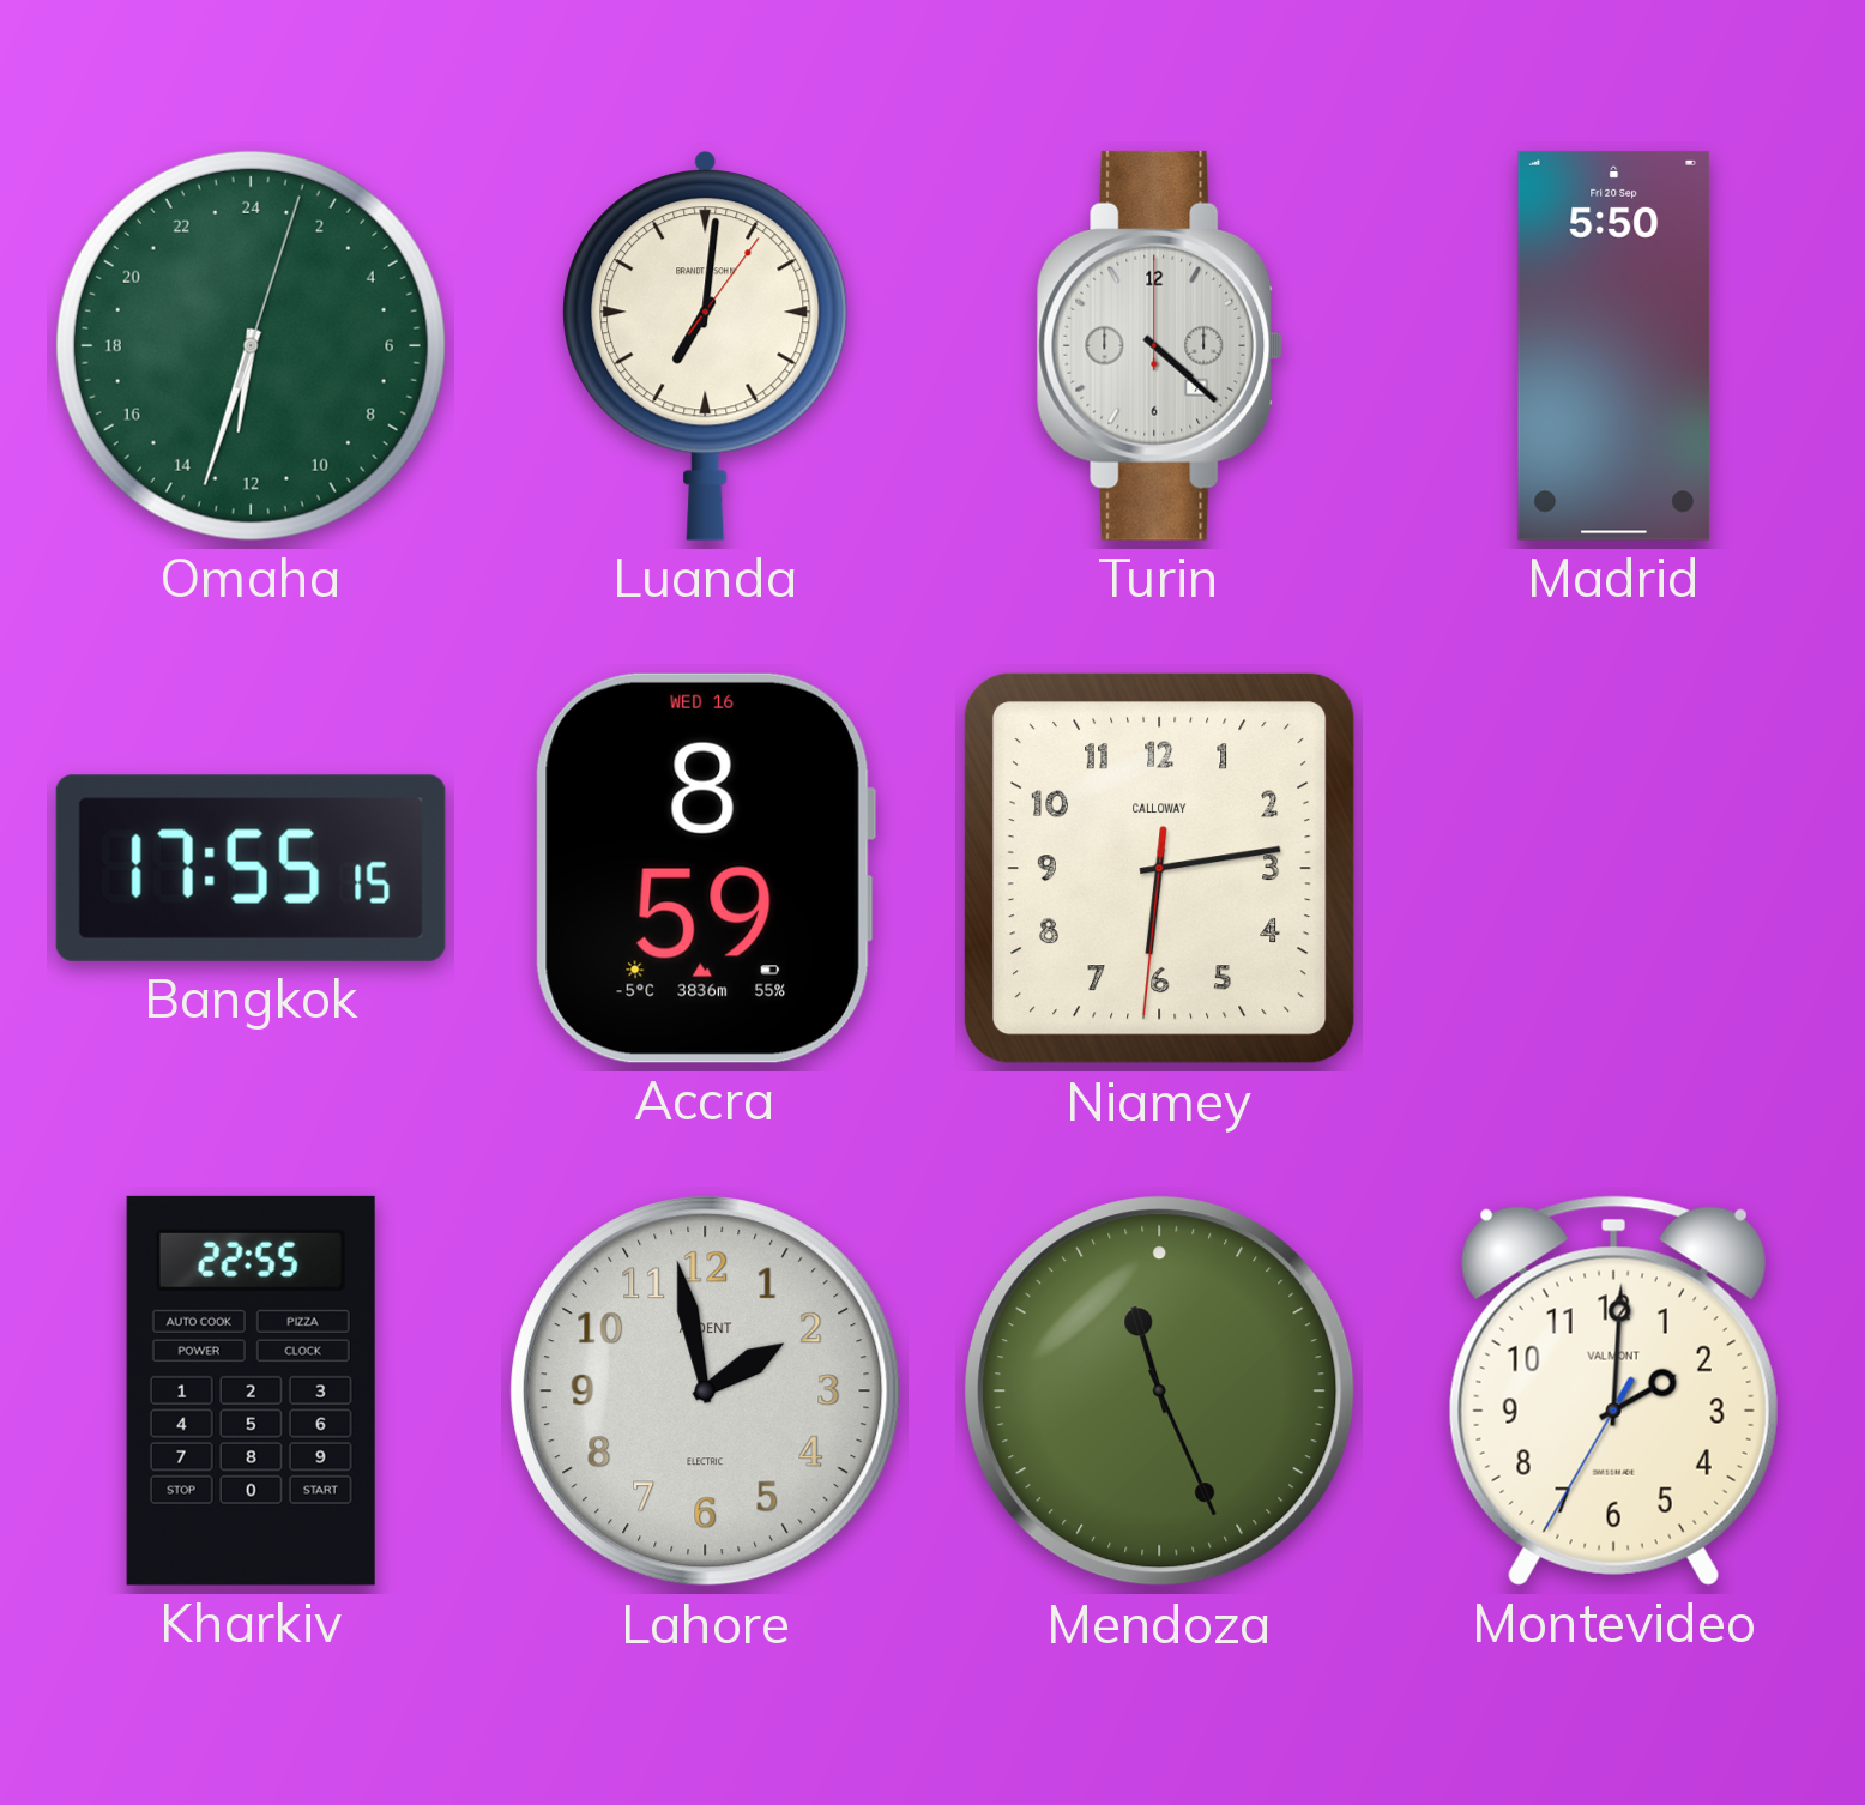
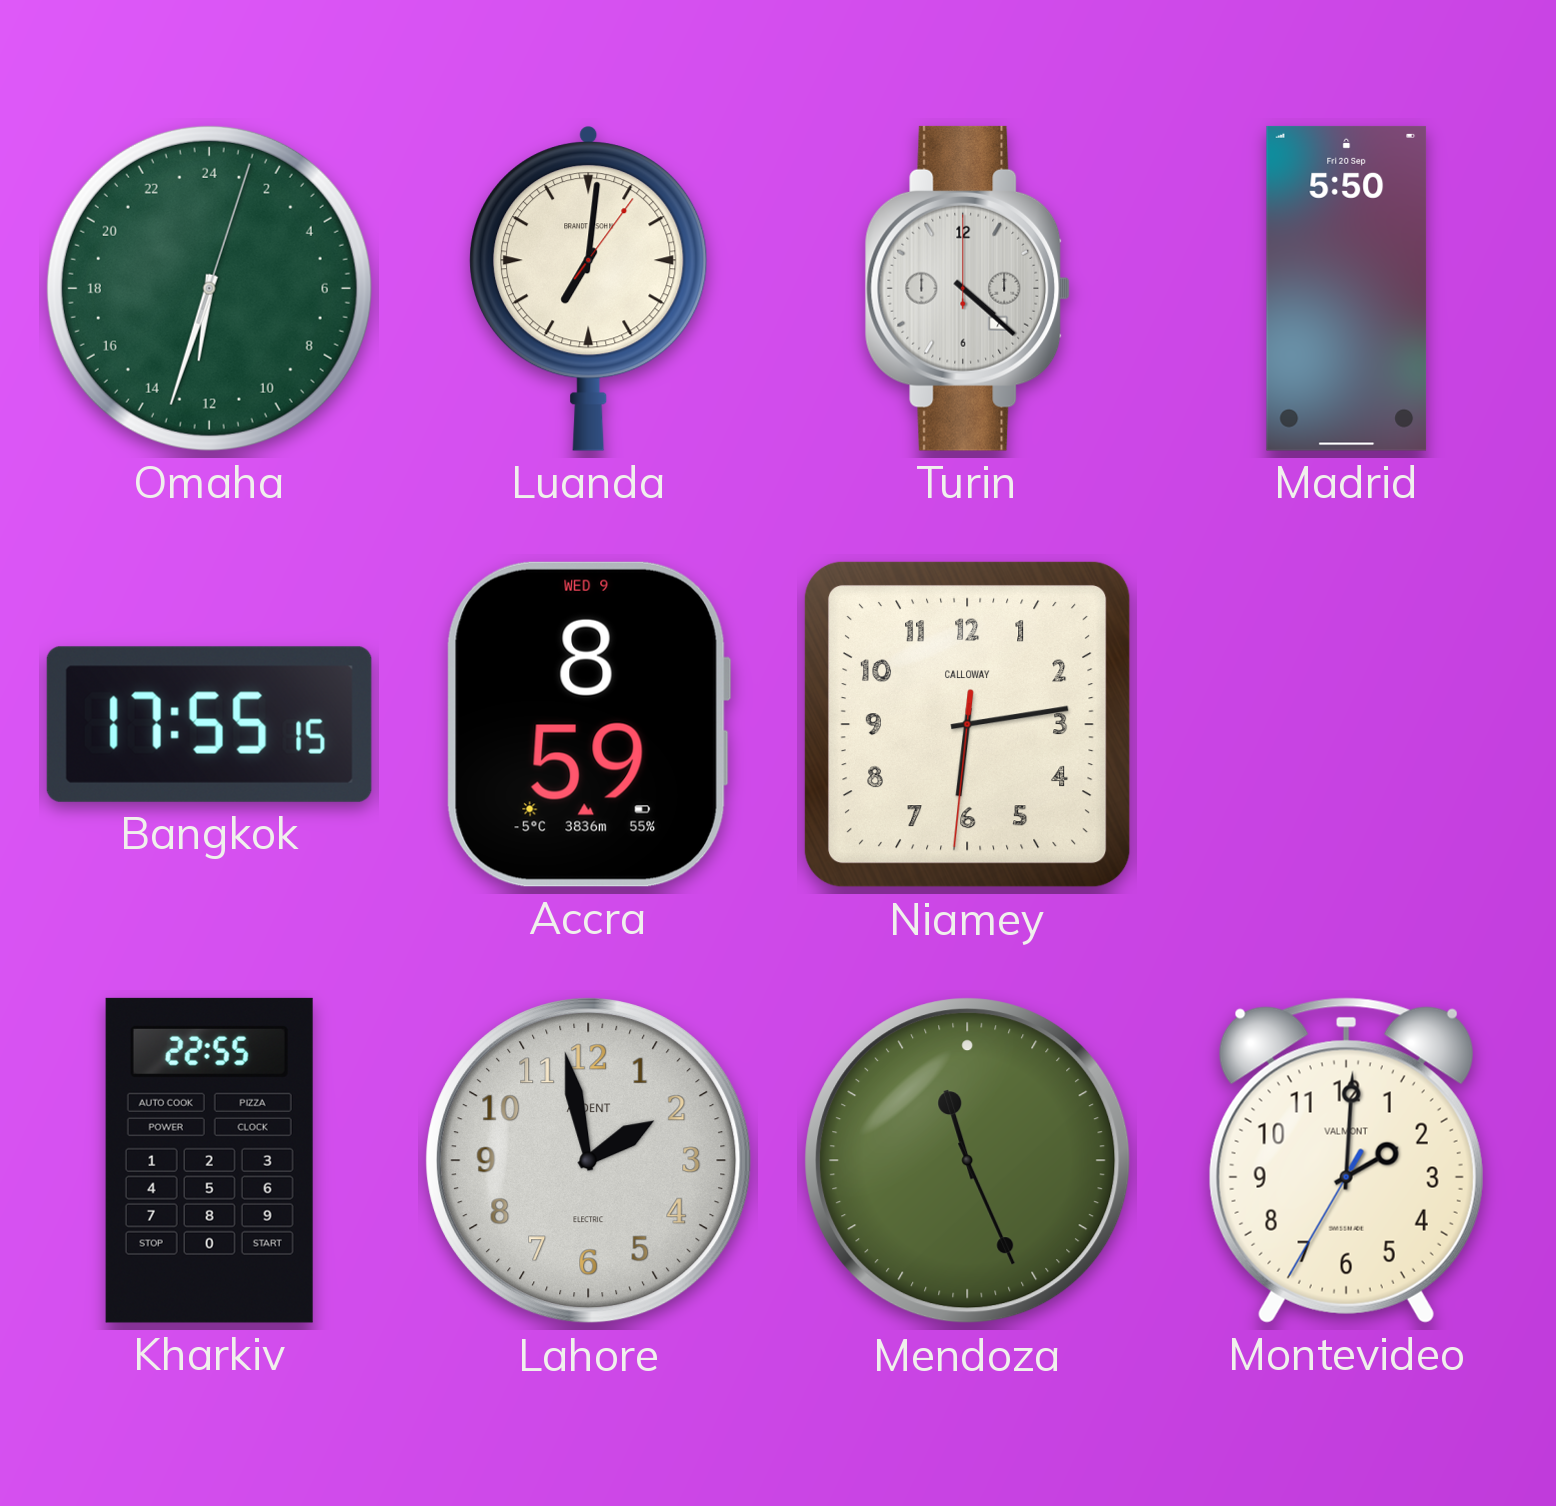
Accra date: WED 16 -> WED 9 (588, 724)
